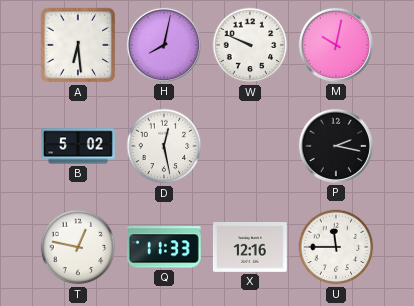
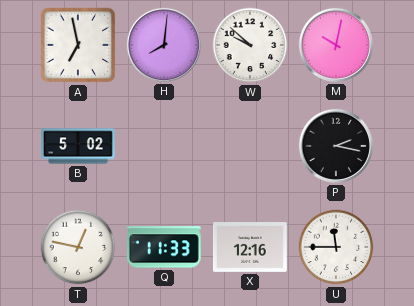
A: 6:29 -> 6:58 (78, 45)
H: 8:02 -> 8:01 (164, 45)
W: 9:49 -> 9:52 (250, 45)
D: 12:28 -> none (164, 146)
